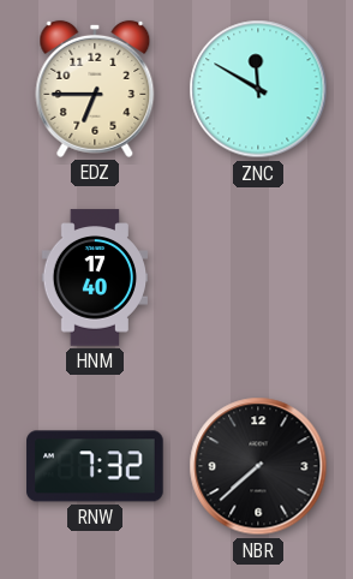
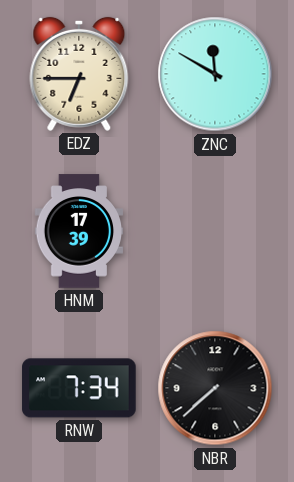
HNM: 17:40 -> 17:39 (79, 231)
RNW: 7:32 -> 7:34 (79, 388)
